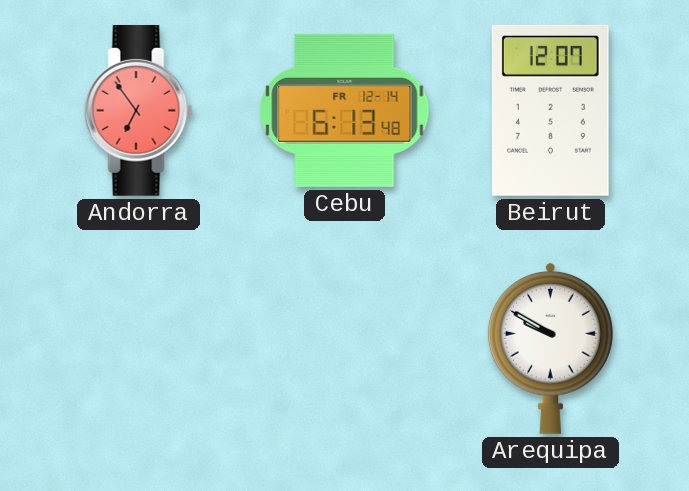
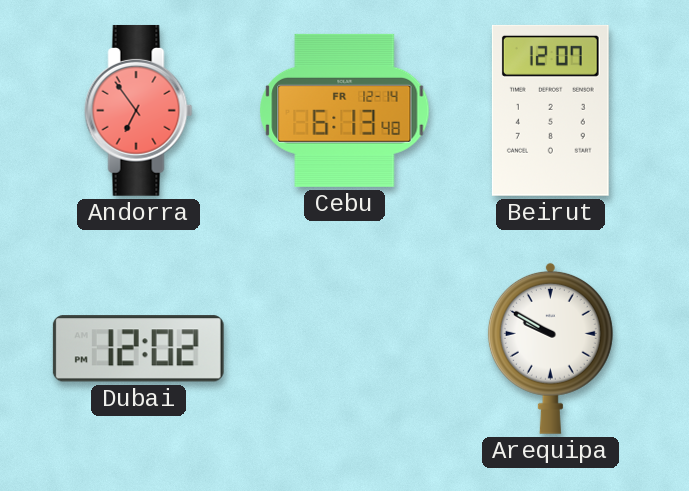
Dubai: none -> 12:02 (138, 349)
